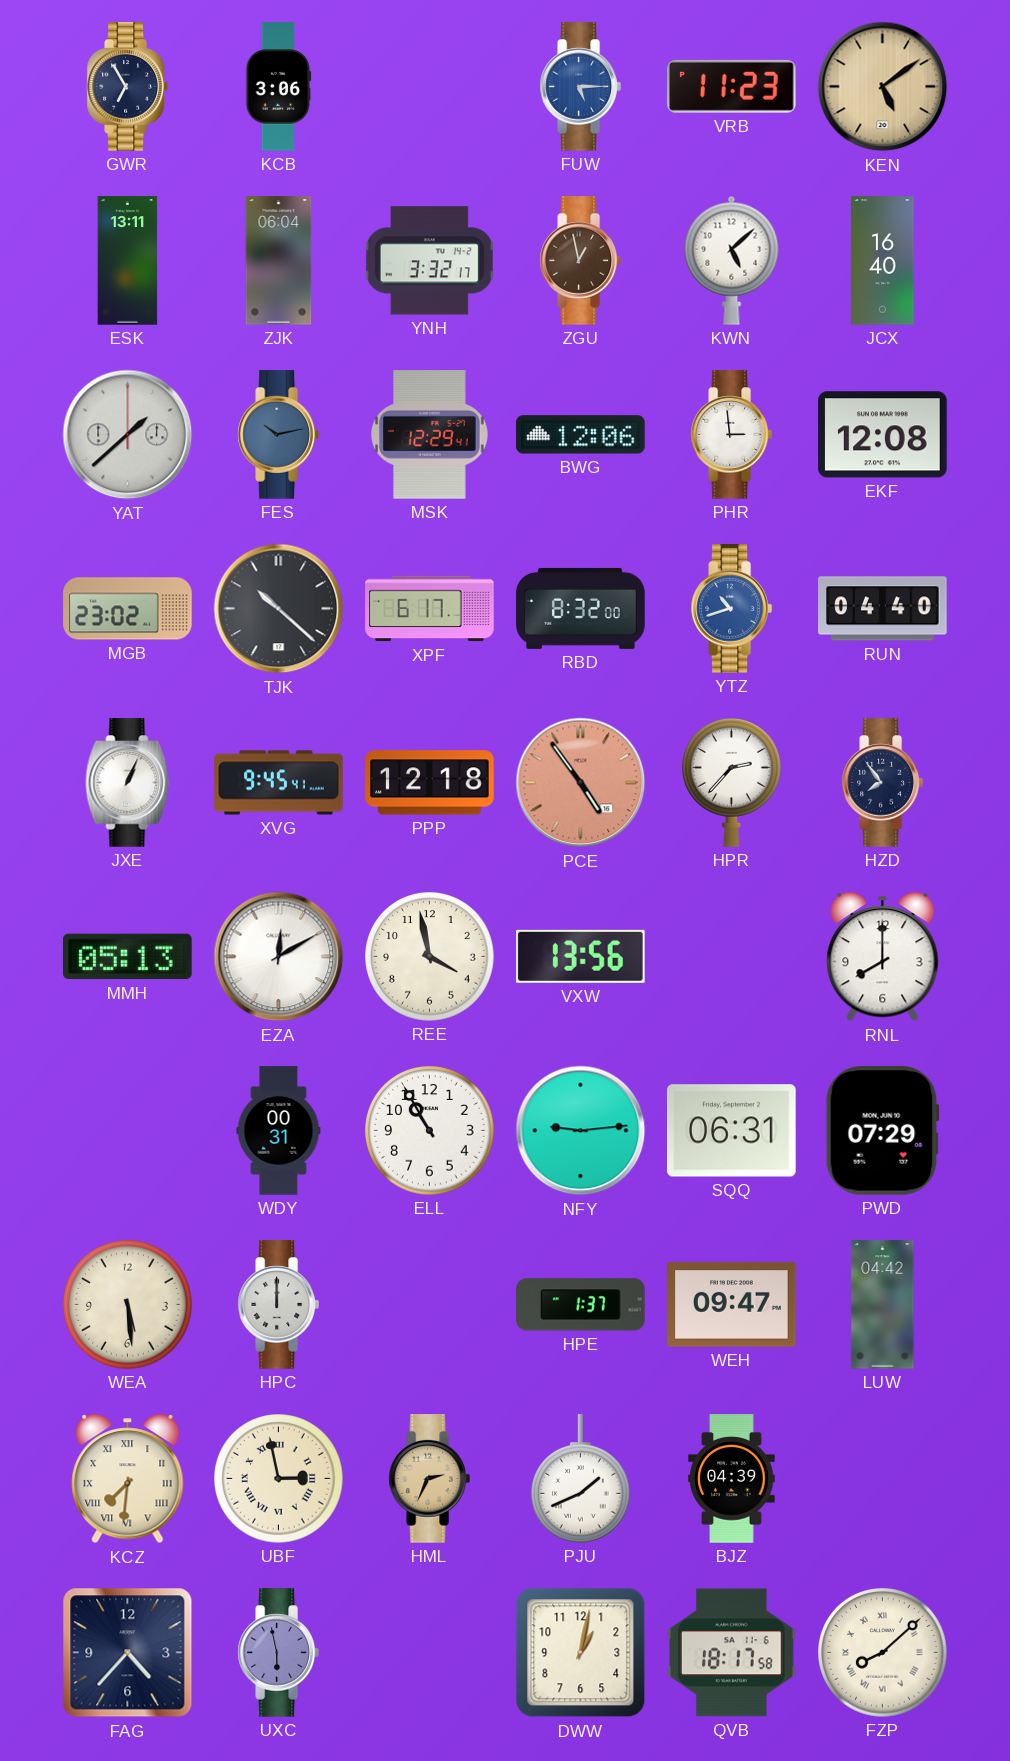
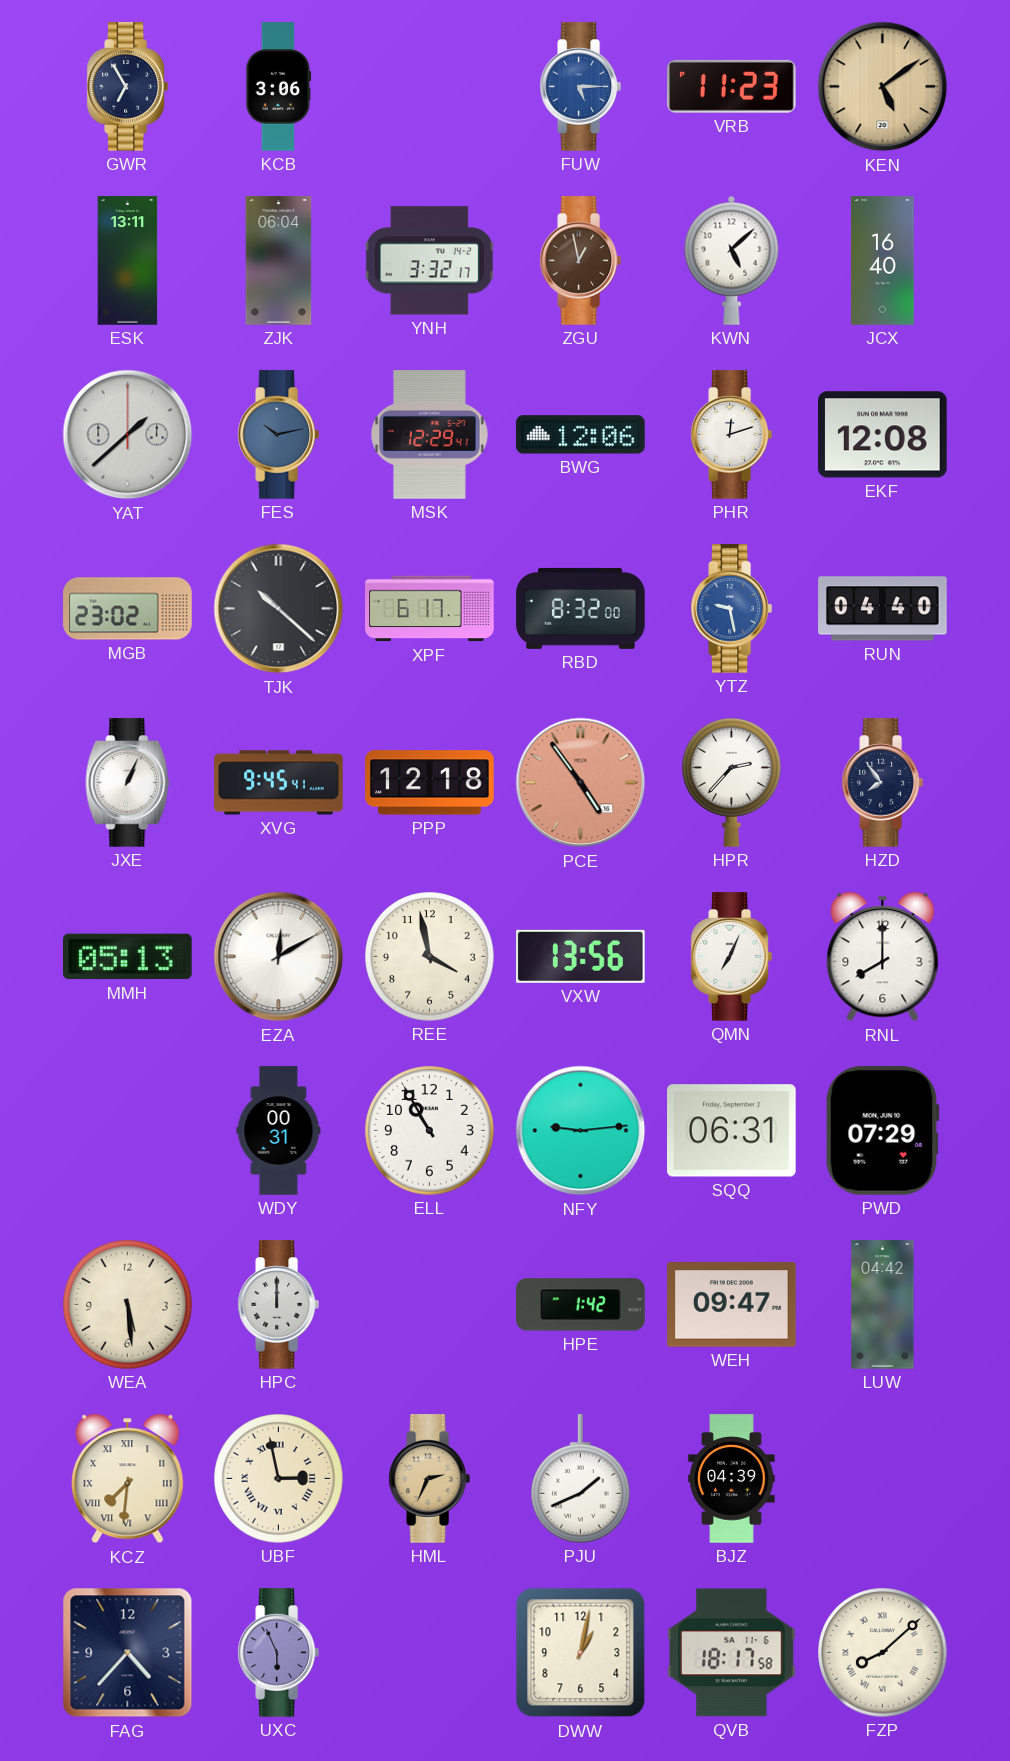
PHR: 2:59 -> 12:12 (731, 435)
YTZ: 10:42 -> 9:28 (731, 609)
QMN: none -> 7:04 (731, 957)
HPE: 1:37 -> 1:42 (581, 1305)
UXC: 5:58 -> 5:56 (278, 1653)
